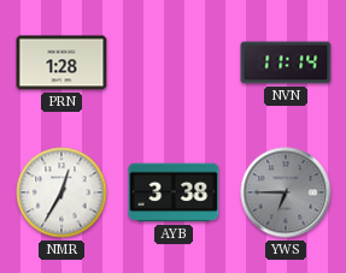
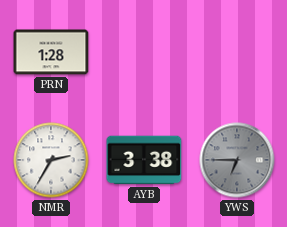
NVN: 11:14 -> none (286, 63)
NMR: 12:35 -> 2:35 (51, 160)
